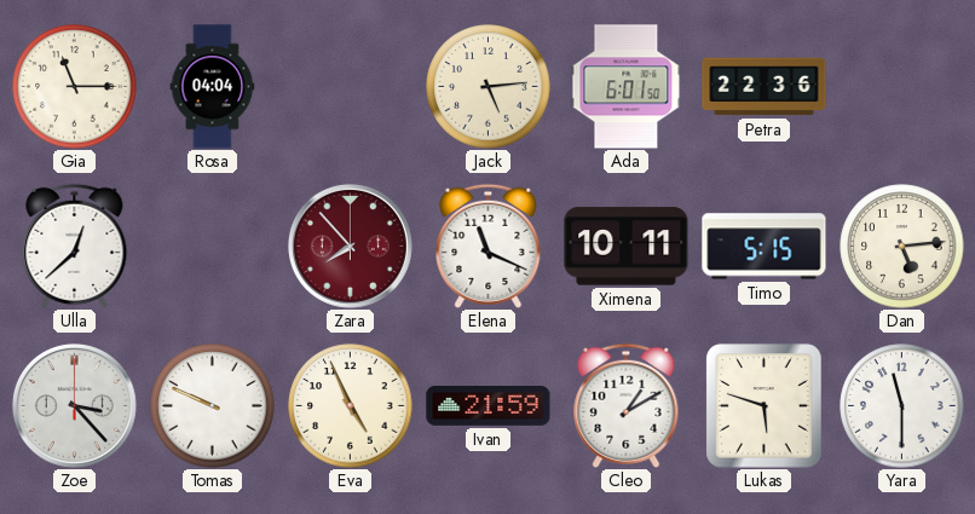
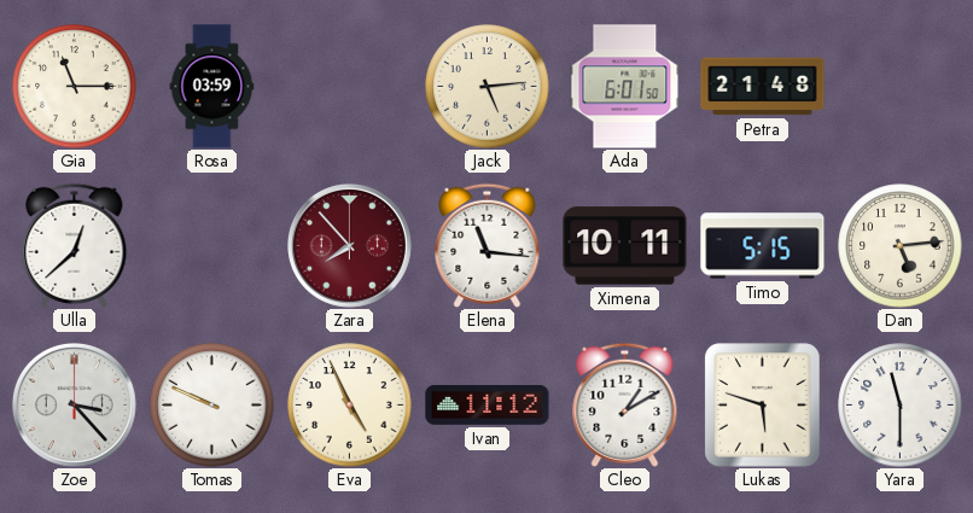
Rosa: 04:04 -> 03:59 (212, 87)
Petra: 22:36 -> 21:48 (763, 87)
Elena: 11:19 -> 11:16 (488, 245)
Ivan: 21:59 -> 11:12 (488, 406)
